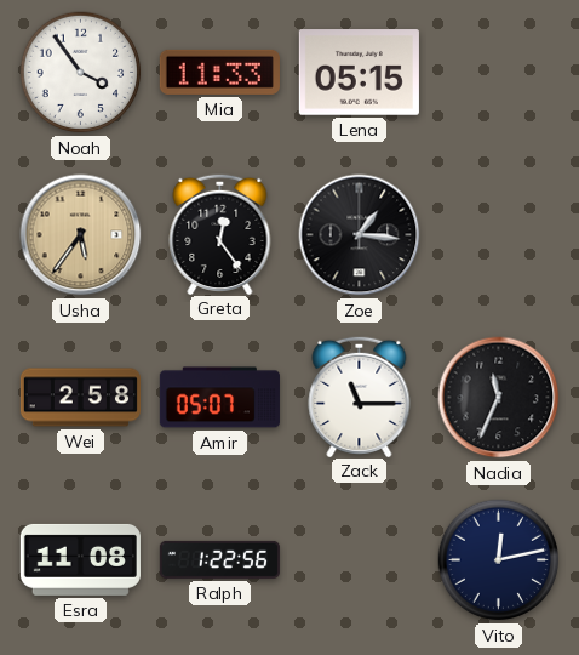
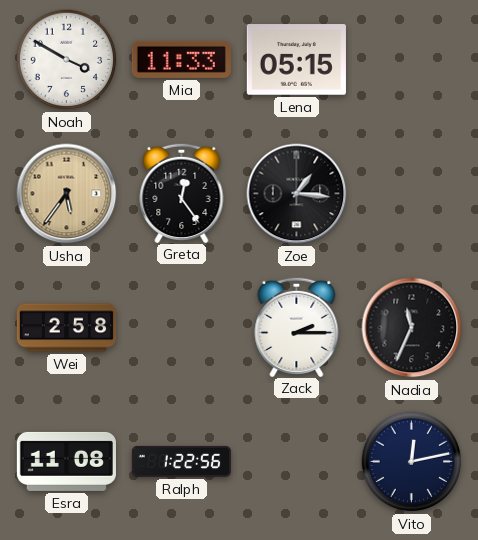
Noah: 3:54 -> 3:50 (67, 60)
Amir: 05:07 -> none (219, 398)
Zack: 11:15 -> 2:15 (297, 326)
